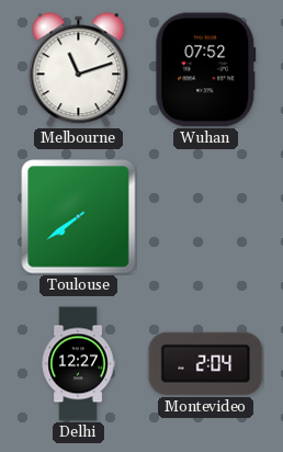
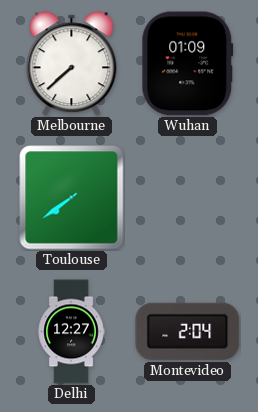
Melbourne: 11:12 -> 7:38 (72, 64)
Wuhan: 07:52 -> 01:09 (188, 64)
